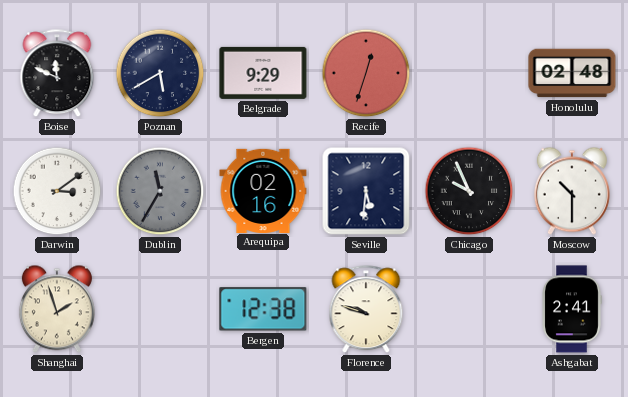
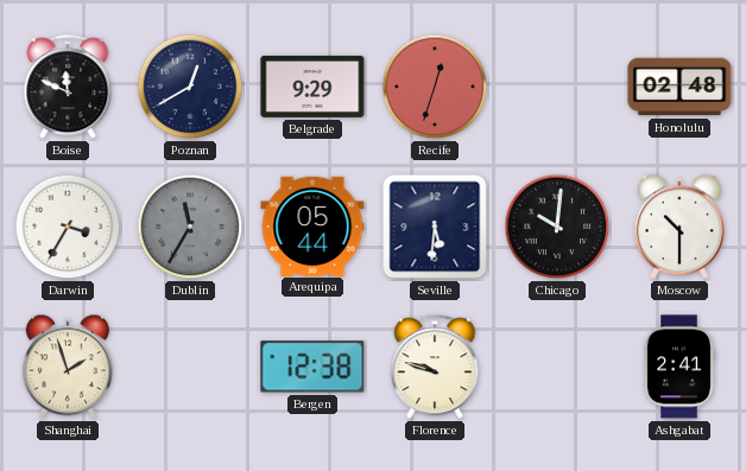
Poznan: 5:40 -> 12:40 (190, 87)
Darwin: 3:09 -> 3:35 (68, 227)
Arequipa: 02:16 -> 05:44 (312, 225)
Chicago: 9:56 -> 10:01 (557, 227)
